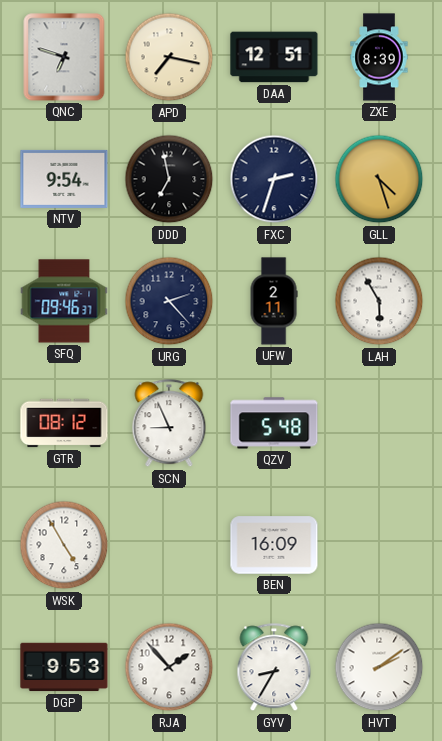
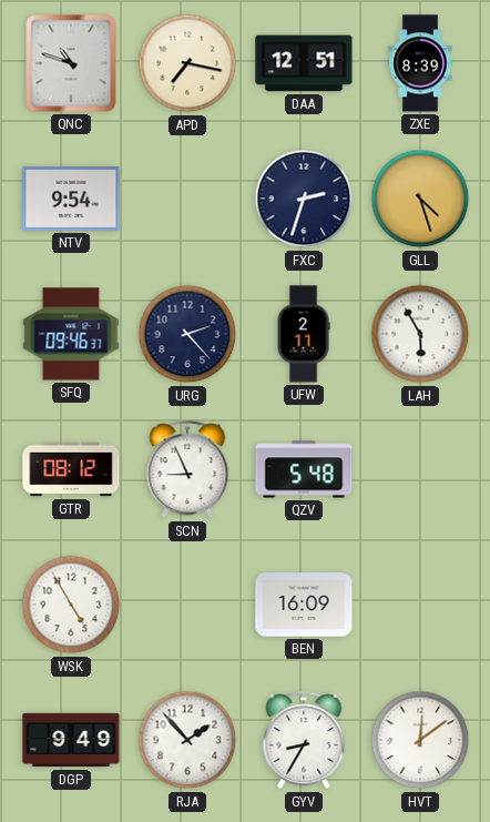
QNC: 6:48 -> 10:48 (71, 63)
DDD: 6:58 -> none (169, 179)
DGP: 9:53 -> 9:49 (71, 740)
HVT: 2:09 -> 12:09 (420, 740)
